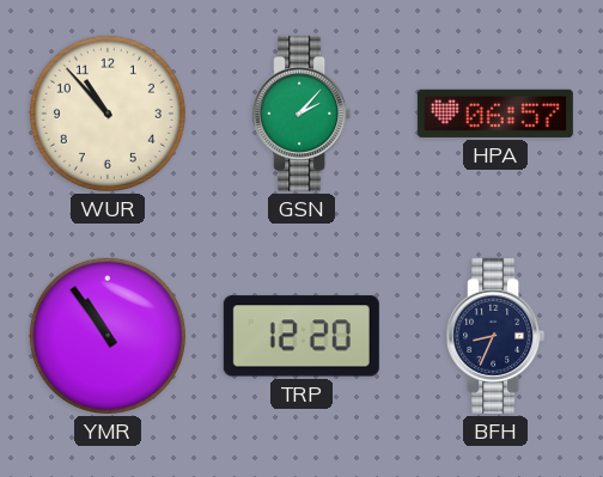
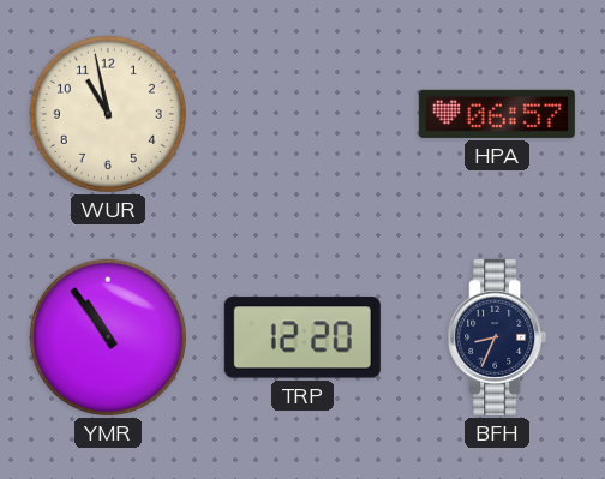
WUR: 10:53 -> 10:58 (108, 114)
GSN: 2:07 -> none (301, 114)
